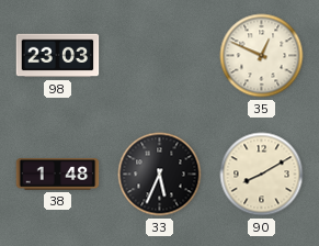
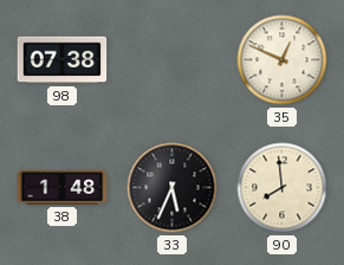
98: 23:03 -> 07:38 (63, 60)
90: 8:10 -> 7:59 (283, 188)
